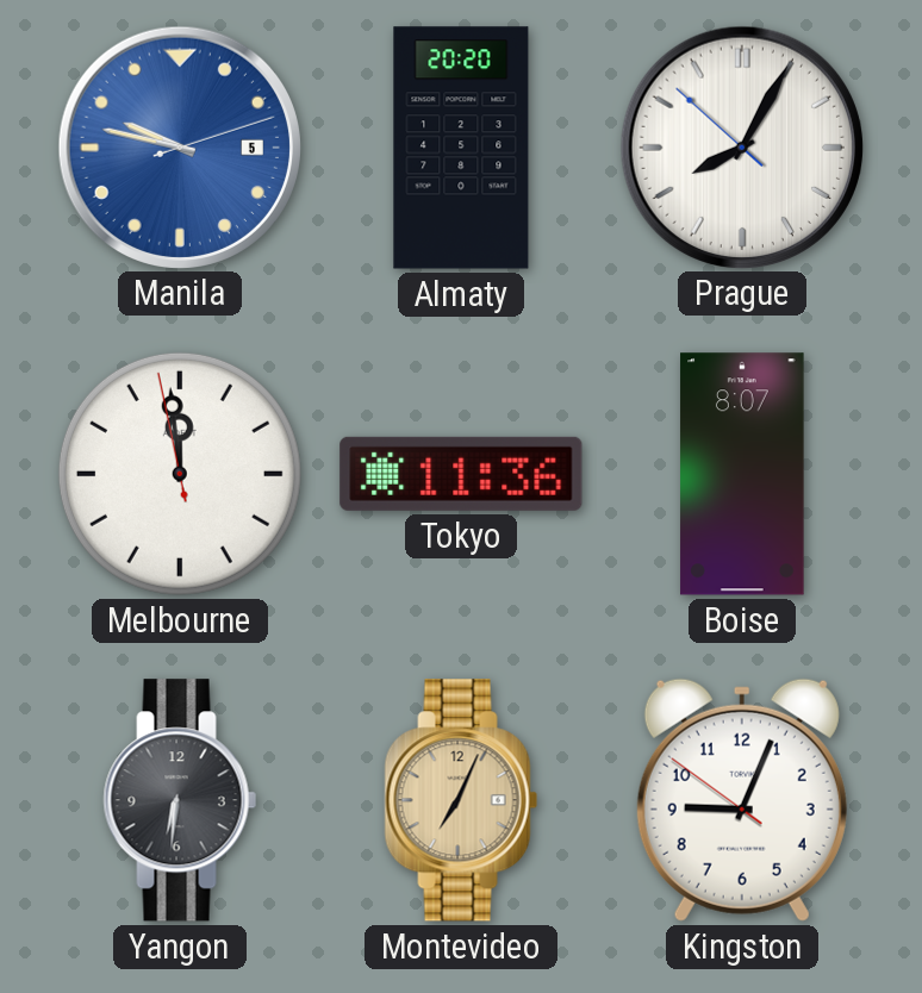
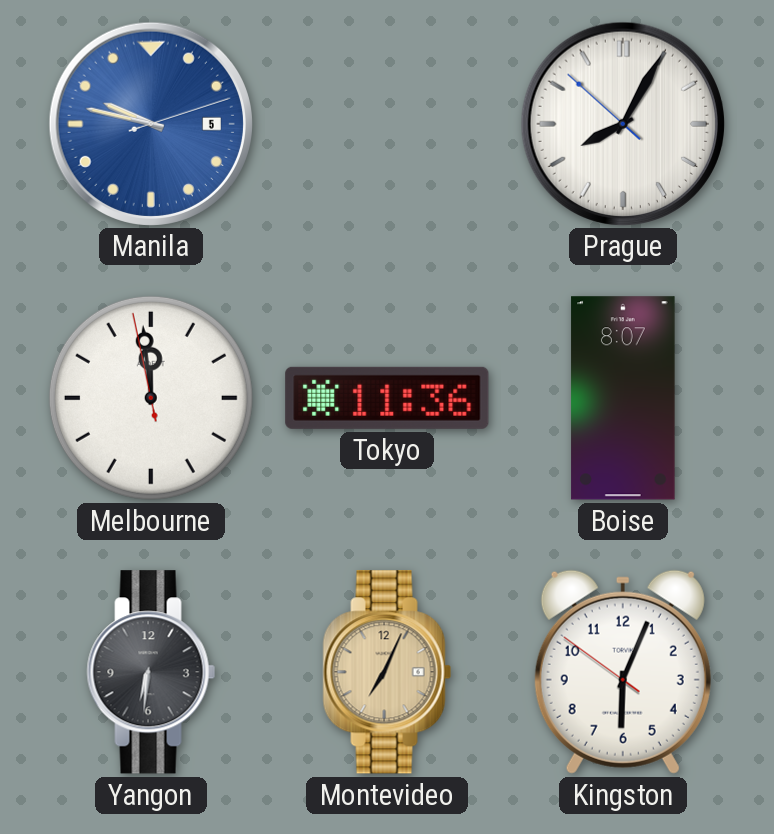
Almaty: 20:20 -> none (461, 148)
Kingston: 9:03 -> 6:03 (623, 672)
